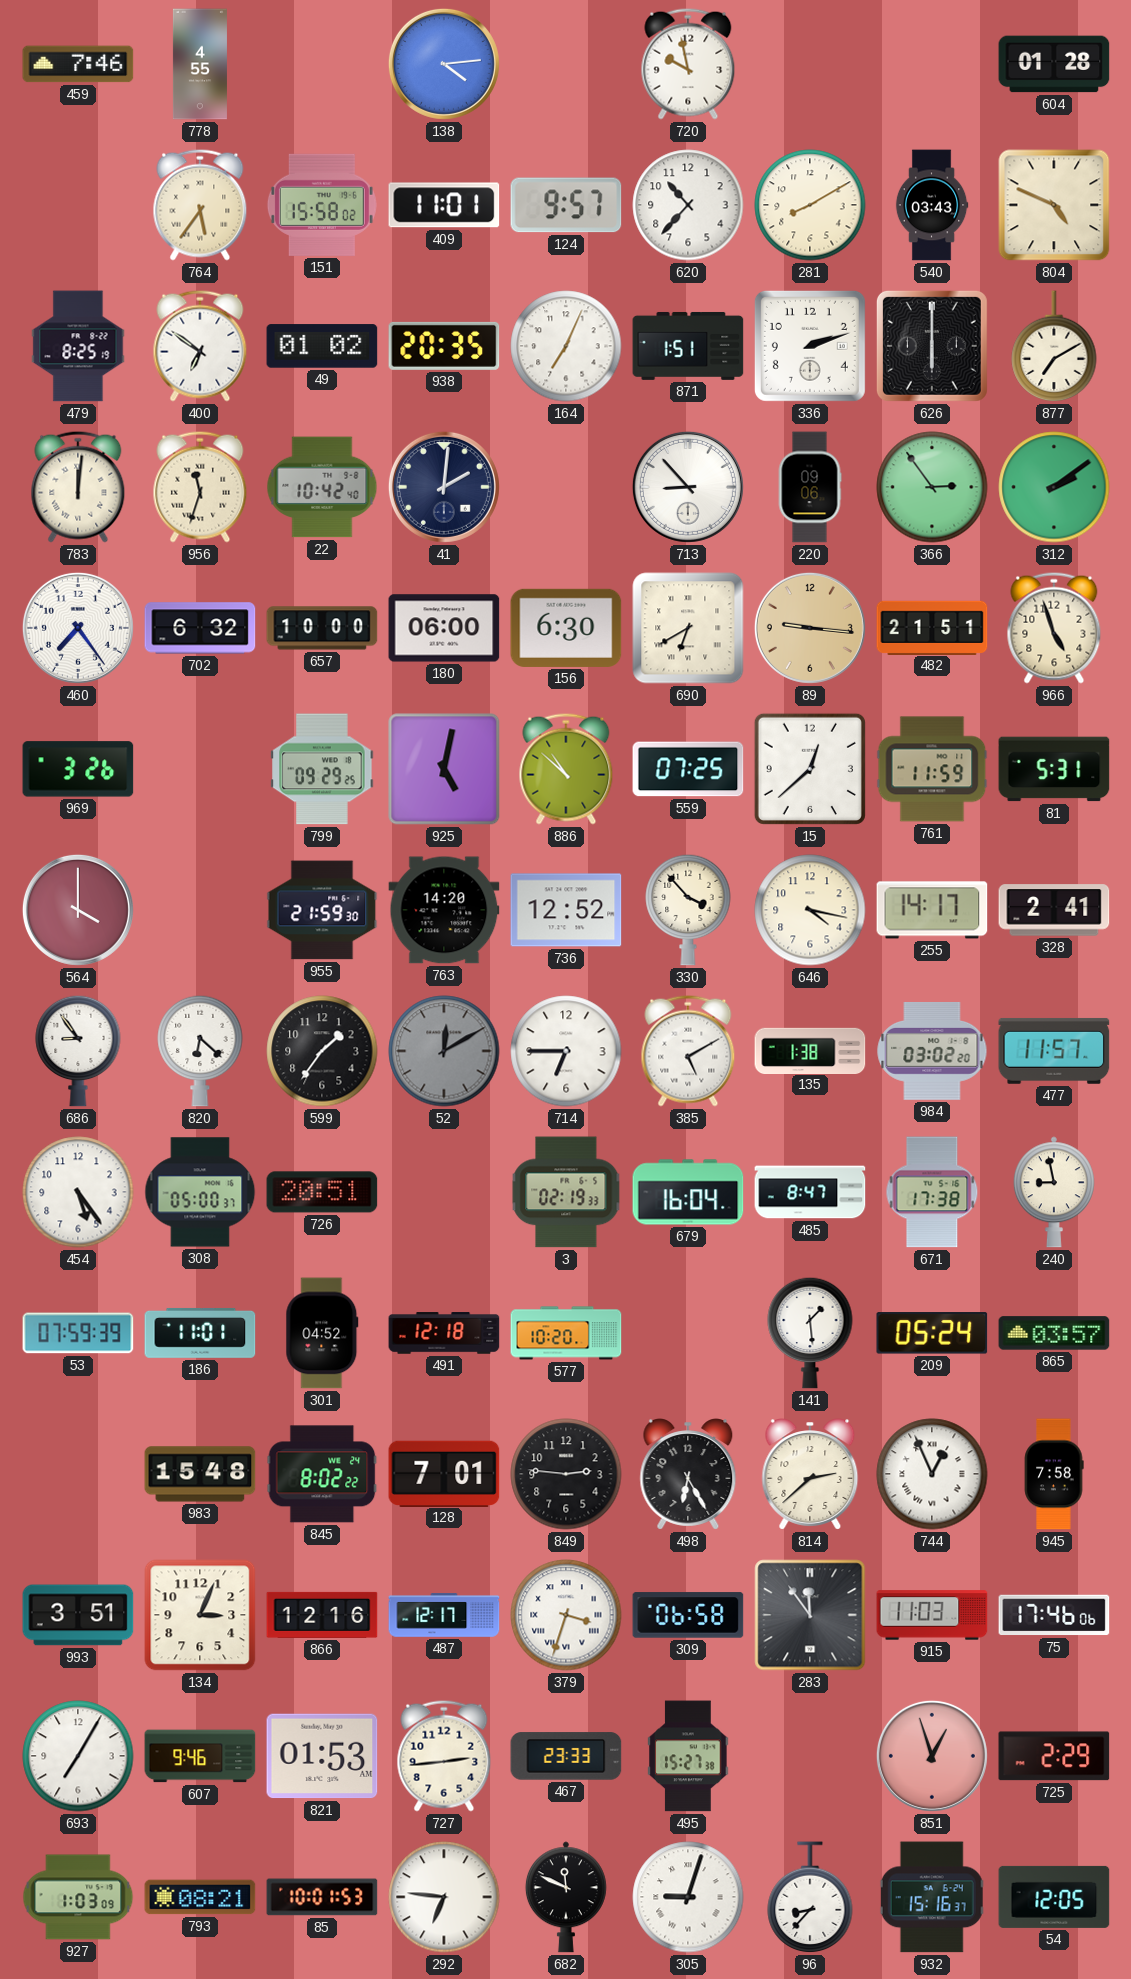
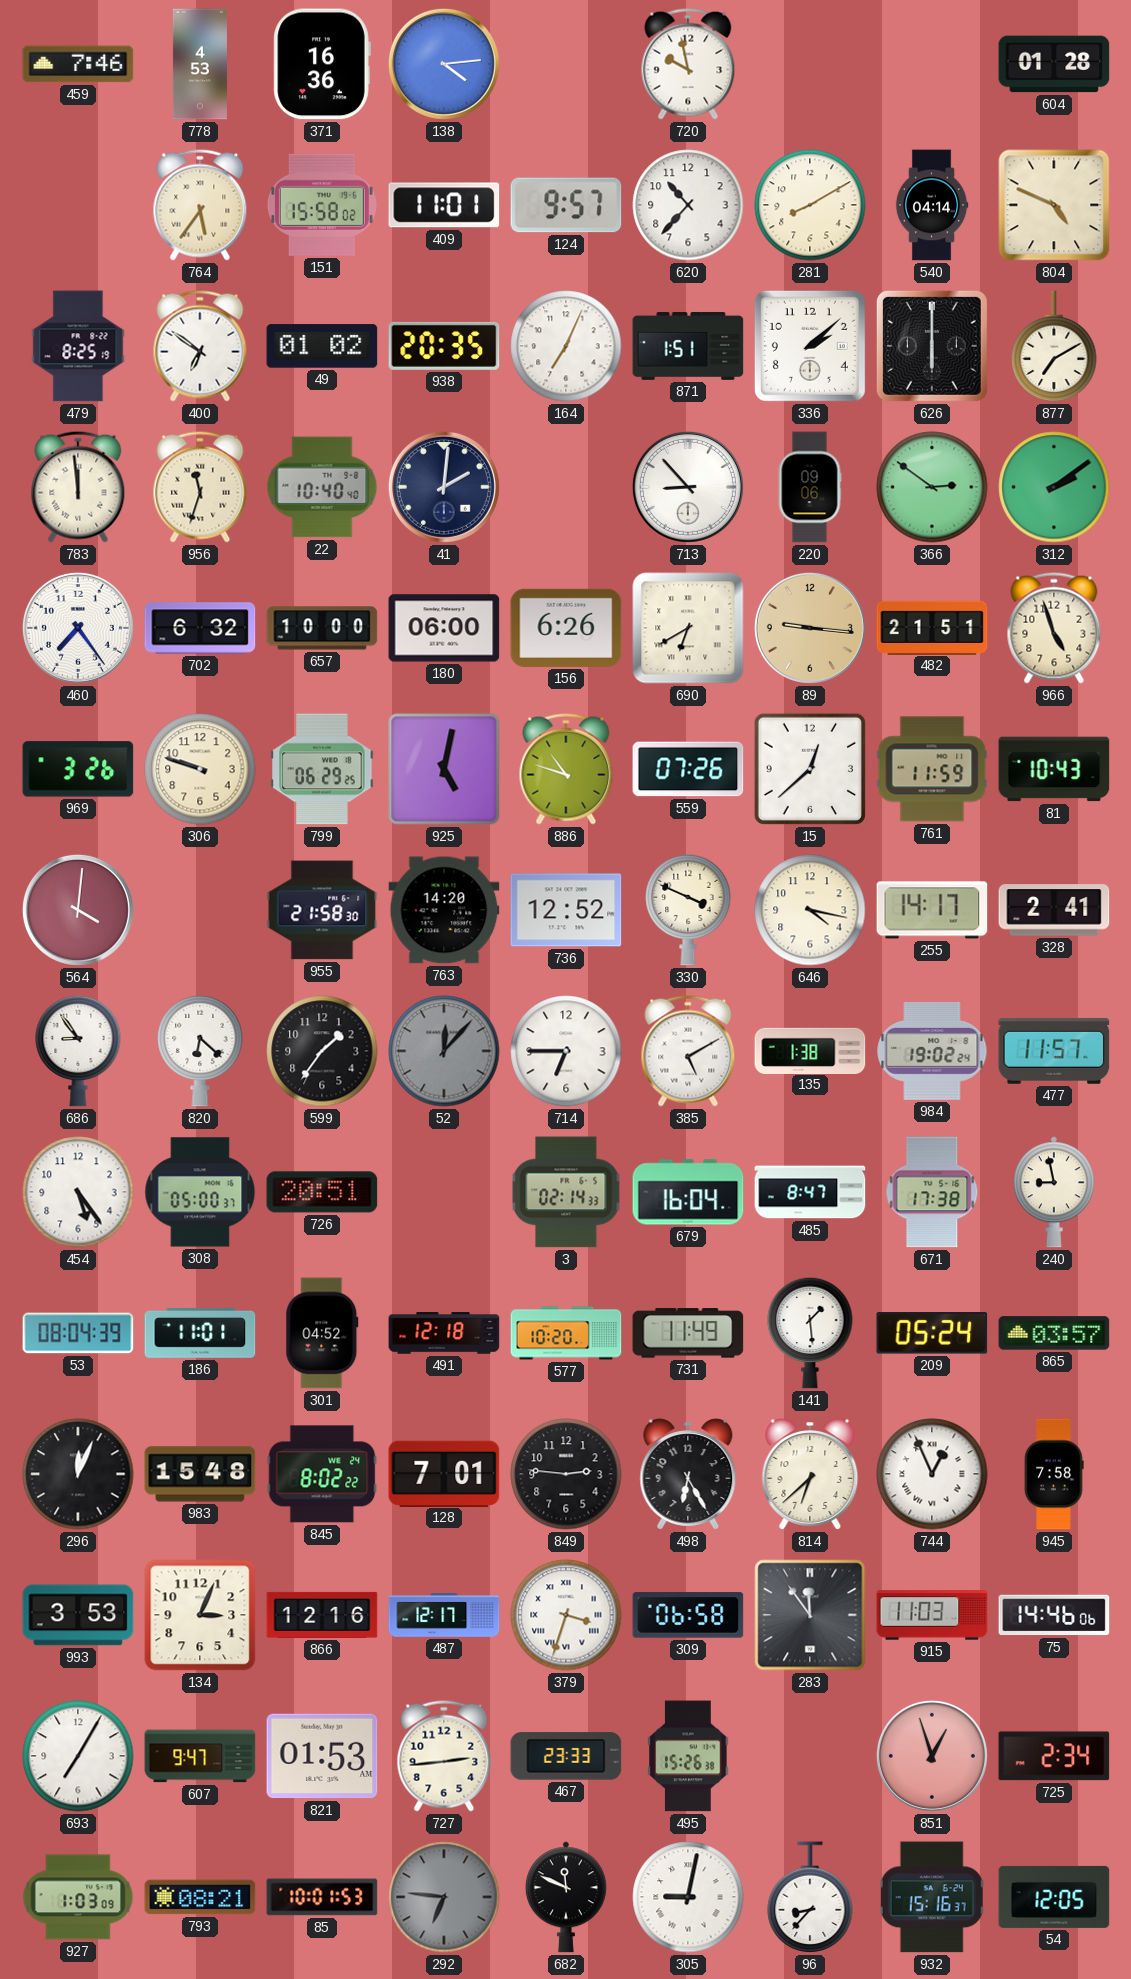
778: 4:55 -> 4:53 (200, 64)
371: none -> 16:36 (322, 64)
540: 03:43 -> 04:14 (932, 205)
336: 2:12 -> 2:08 (810, 346)
783: 12:01 -> 11:59 (78, 487)
22: 10:42 -> 10:40 (322, 487)
366: 2:54 -> 2:51 (932, 487)
156: 6:30 -> 6:26 (566, 628)
306: none -> 9:48 (200, 769)
799: 09:29 -> 06:29 (322, 769)
886: 10:52 -> 10:48 (566, 769)
559: 07:25 -> 07:26 (688, 769)
81: 5:31 -> 10:43 (1054, 769)
564: 4:00 -> 4:01 (78, 910)
955: 21:59 -> 21:58 (322, 910)
330: 3:53 -> 3:49 (688, 910)
52: 12:10 -> 12:07 (444, 1051)
984: 03:02 -> 19:02 (932, 1051)
3: 02:19 -> 02:14 (566, 1192)
53: 07:59 -> 08:04 (78, 1333)
731: none -> 11:49 (688, 1333)
296: none -> 12:04 (78, 1474)
814: 2:38 -> 6:38 (810, 1474)
993: 3:51 -> 3:53 (78, 1615)
75: 17:46 -> 14:46 (1054, 1615)
607: 9:46 -> 9:47 (200, 1756)
495: 15:27 -> 15:26 (688, 1756)
725: 2:29 -> 2:34 (1054, 1756)
292 dial: white -> grey (444, 1897)
305: 9:03 -> 9:02 (688, 1897)
